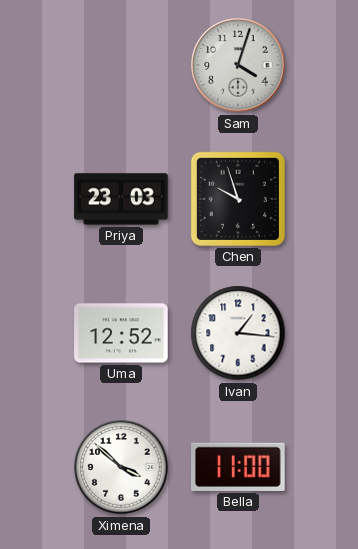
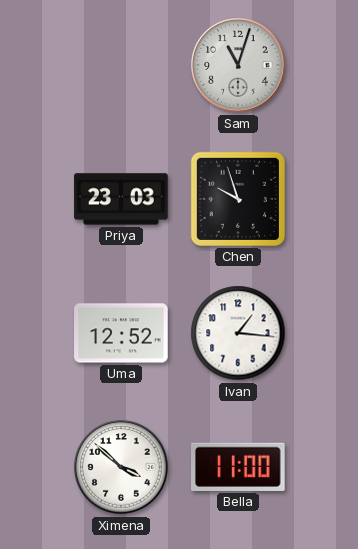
Sam: 4:03 -> 11:03 (238, 65)
